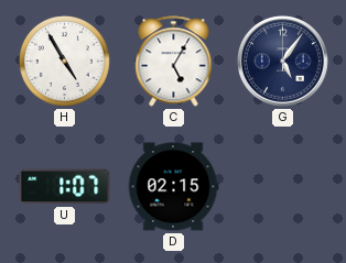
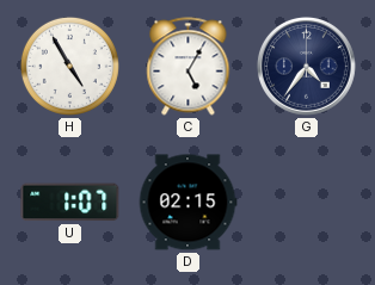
G: 5:06 -> 4:36 (306, 66)
